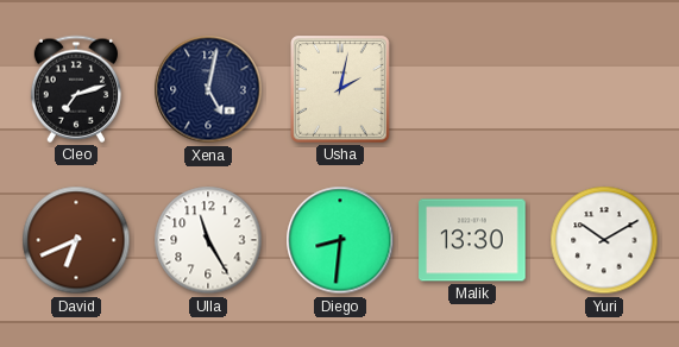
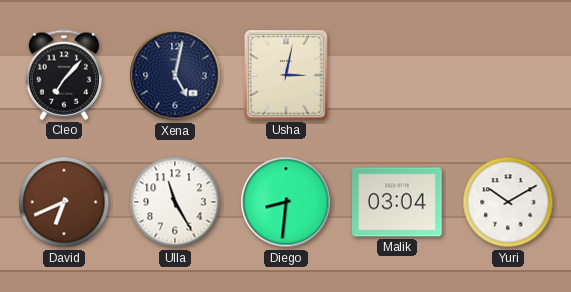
Cleo: 7:12 -> 7:07 (64, 75)
Usha: 2:02 -> 3:02 (287, 75)
Malik: 13:30 -> 03:04 (397, 202)
